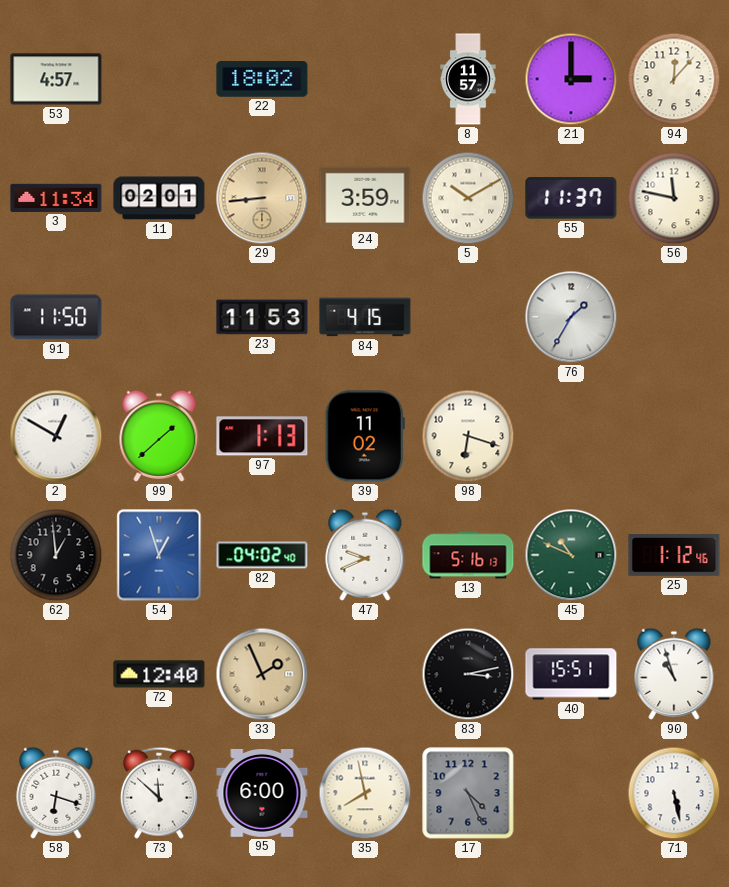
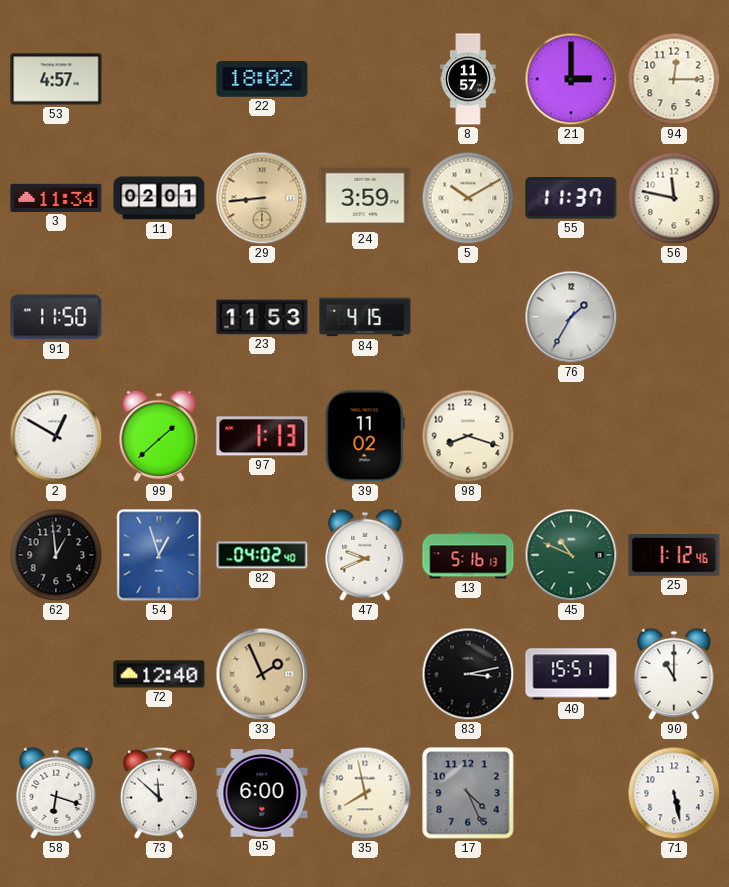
94: 12:07 -> 12:15 (674, 79)
98: 6:18 -> 8:18 (468, 436)
90: 10:57 -> 11:00 (674, 674)
